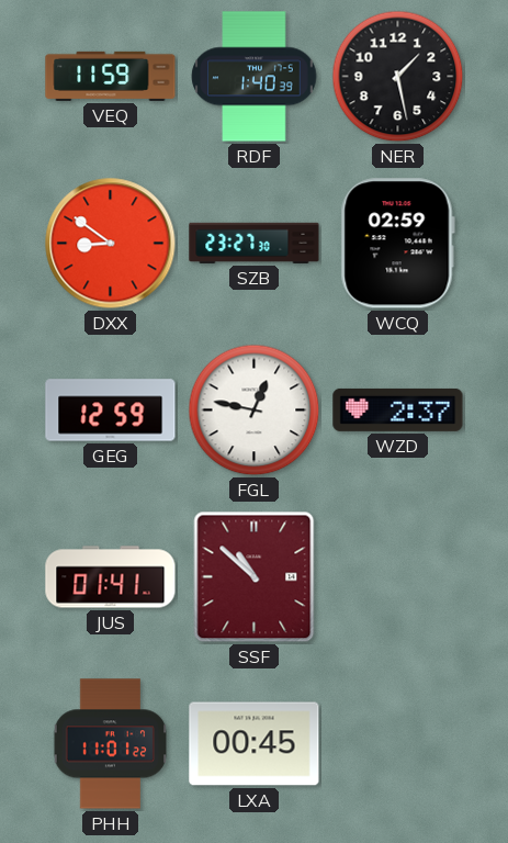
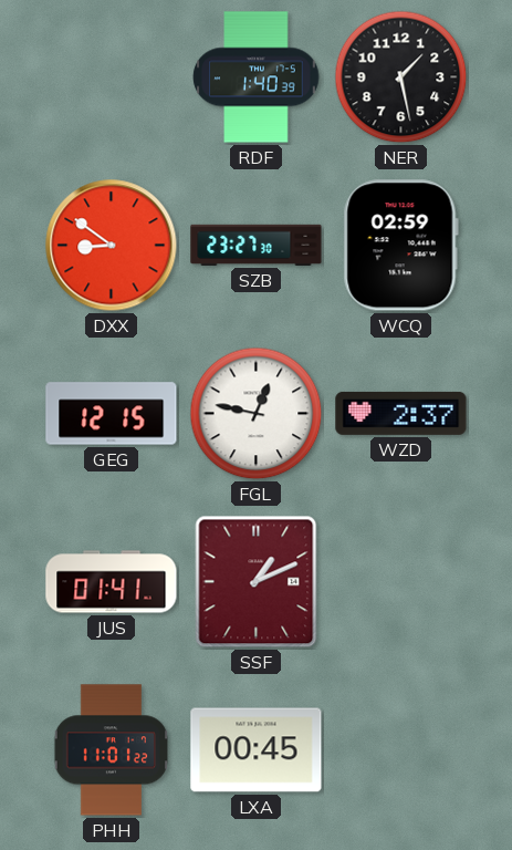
VEQ: 11:59 -> none (111, 76)
GEG: 12:59 -> 12:15 (112, 414)
SSF: 10:52 -> 1:11 (257, 582)
